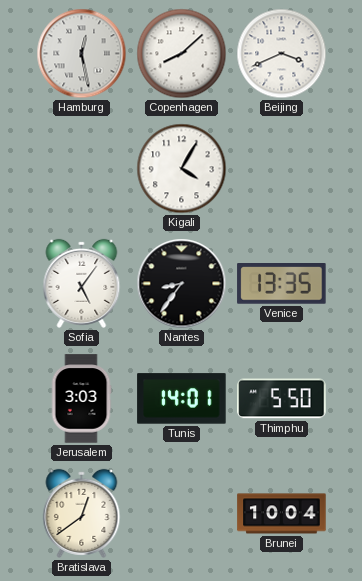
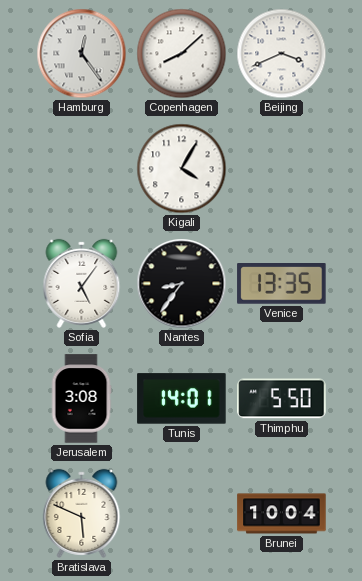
Hamburg: 12:28 -> 12:24 (82, 54)
Jerusalem: 3:03 -> 3:08 (81, 399)
Bratislava: 12:39 -> 5:49 (82, 513)
